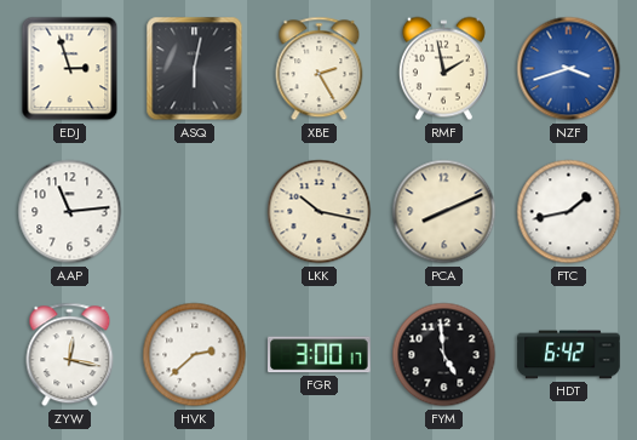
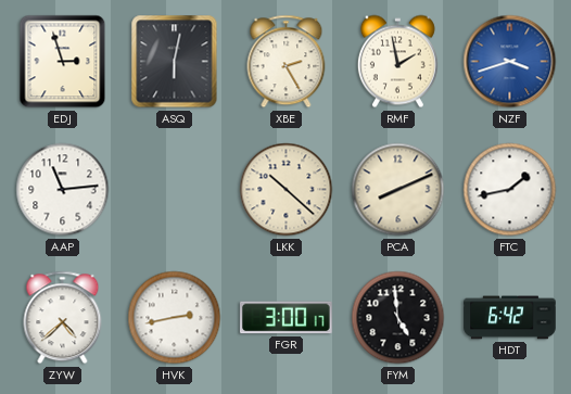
LKK: 10:17 -> 10:22 (287, 190)
ZYW: 12:17 -> 4:38 (63, 318)
HVK: 2:38 -> 2:43 (175, 318)
